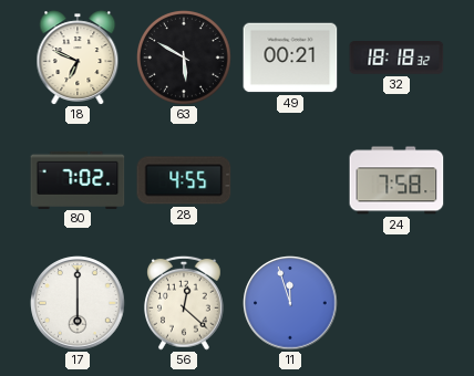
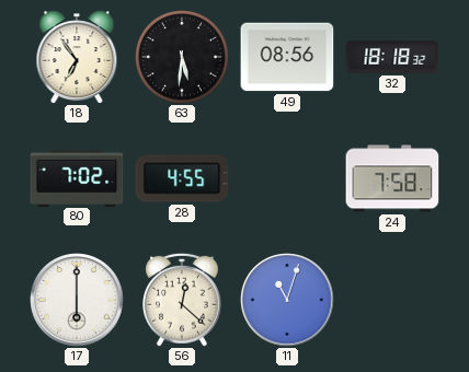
18: 6:49 -> 6:54 (77, 57)
63: 5:50 -> 5:31 (183, 58)
49: 00:21 -> 08:56 (287, 57)
11: 11:57 -> 11:03 (287, 300)
